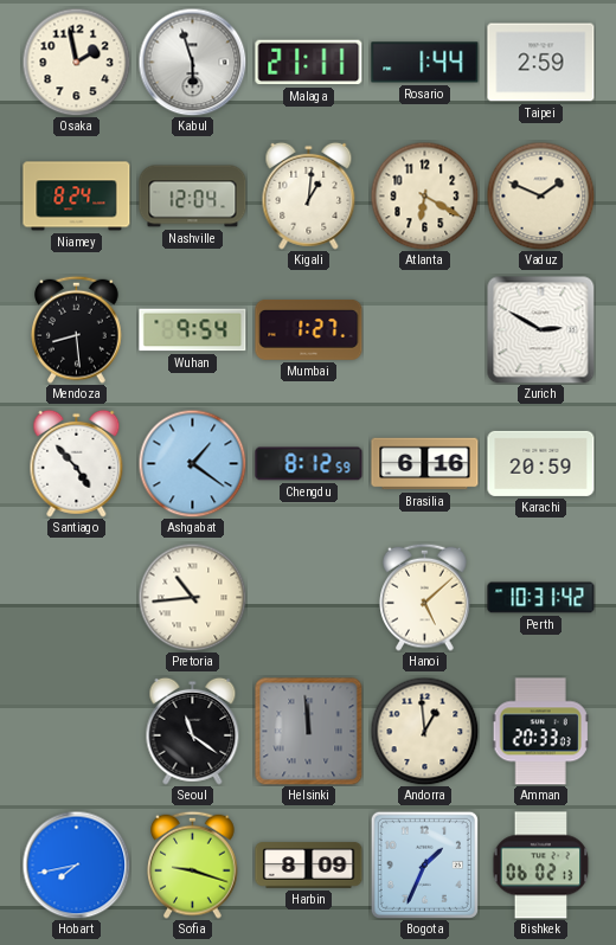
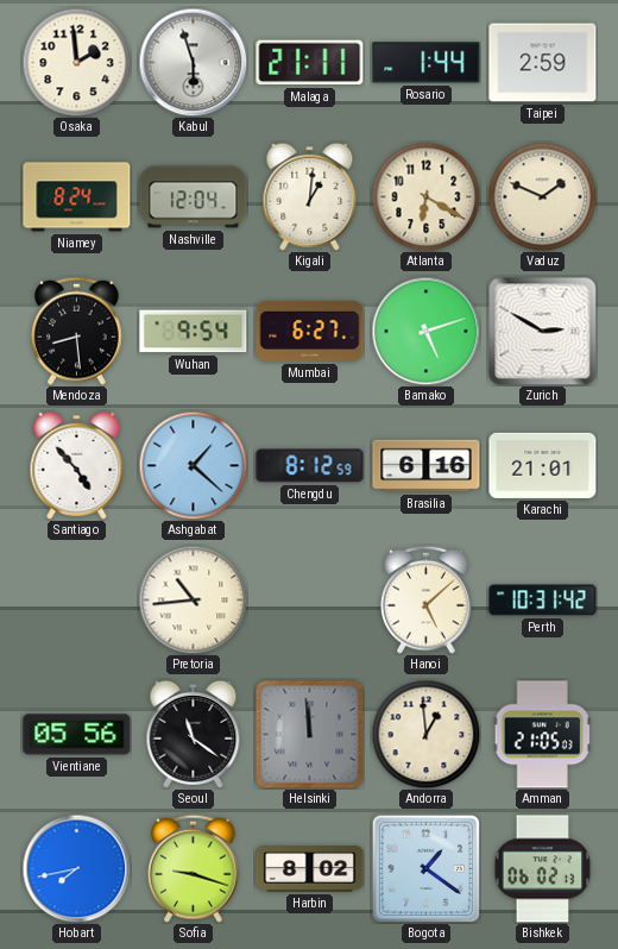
Osaka: 1:58 -> 1:59 (76, 62)
Mumbai: 1:27 -> 6:27 (310, 331)
Bamako: none -> 5:12 (425, 331)
Ashgabat: 1:21 -> 1:22 (193, 465)
Karachi: 20:59 -> 21:01 (543, 465)
Vientiane: none -> 05:56 (77, 735)
Amman: 20:33 -> 21:05 (542, 735)
Harbin: 8:09 -> 8:02 (310, 869)
Bogota: 1:34 -> 1:21 (425, 868)
